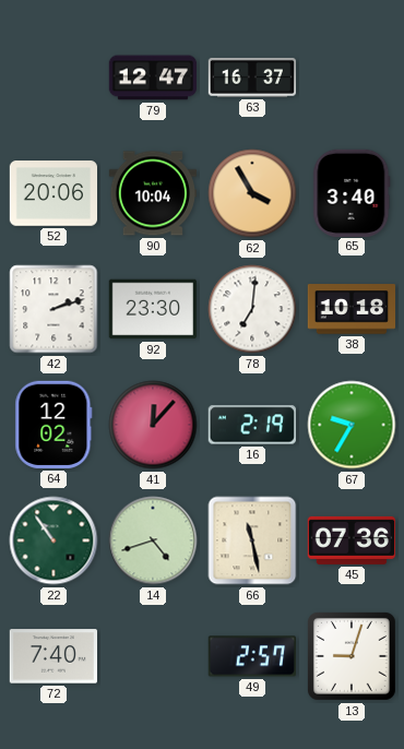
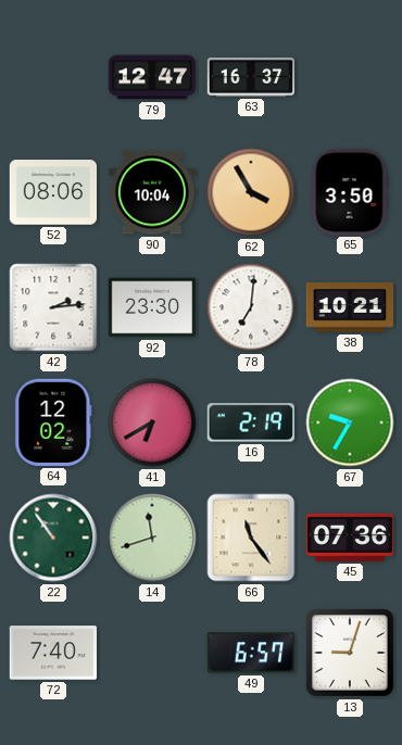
52: 20:06 -> 08:06 (52, 192)
65: 3:40 -> 3:50 (350, 191)
42: 2:12 -> 2:14 (53, 307)
38: 10:18 -> 10:21 (349, 307)
41: 12:07 -> 6:40 (152, 422)
14: 4:42 -> 11:42 (152, 538)
66: 11:28 -> 11:24 (251, 538)
49: 2:57 -> 6:57 (250, 653)
